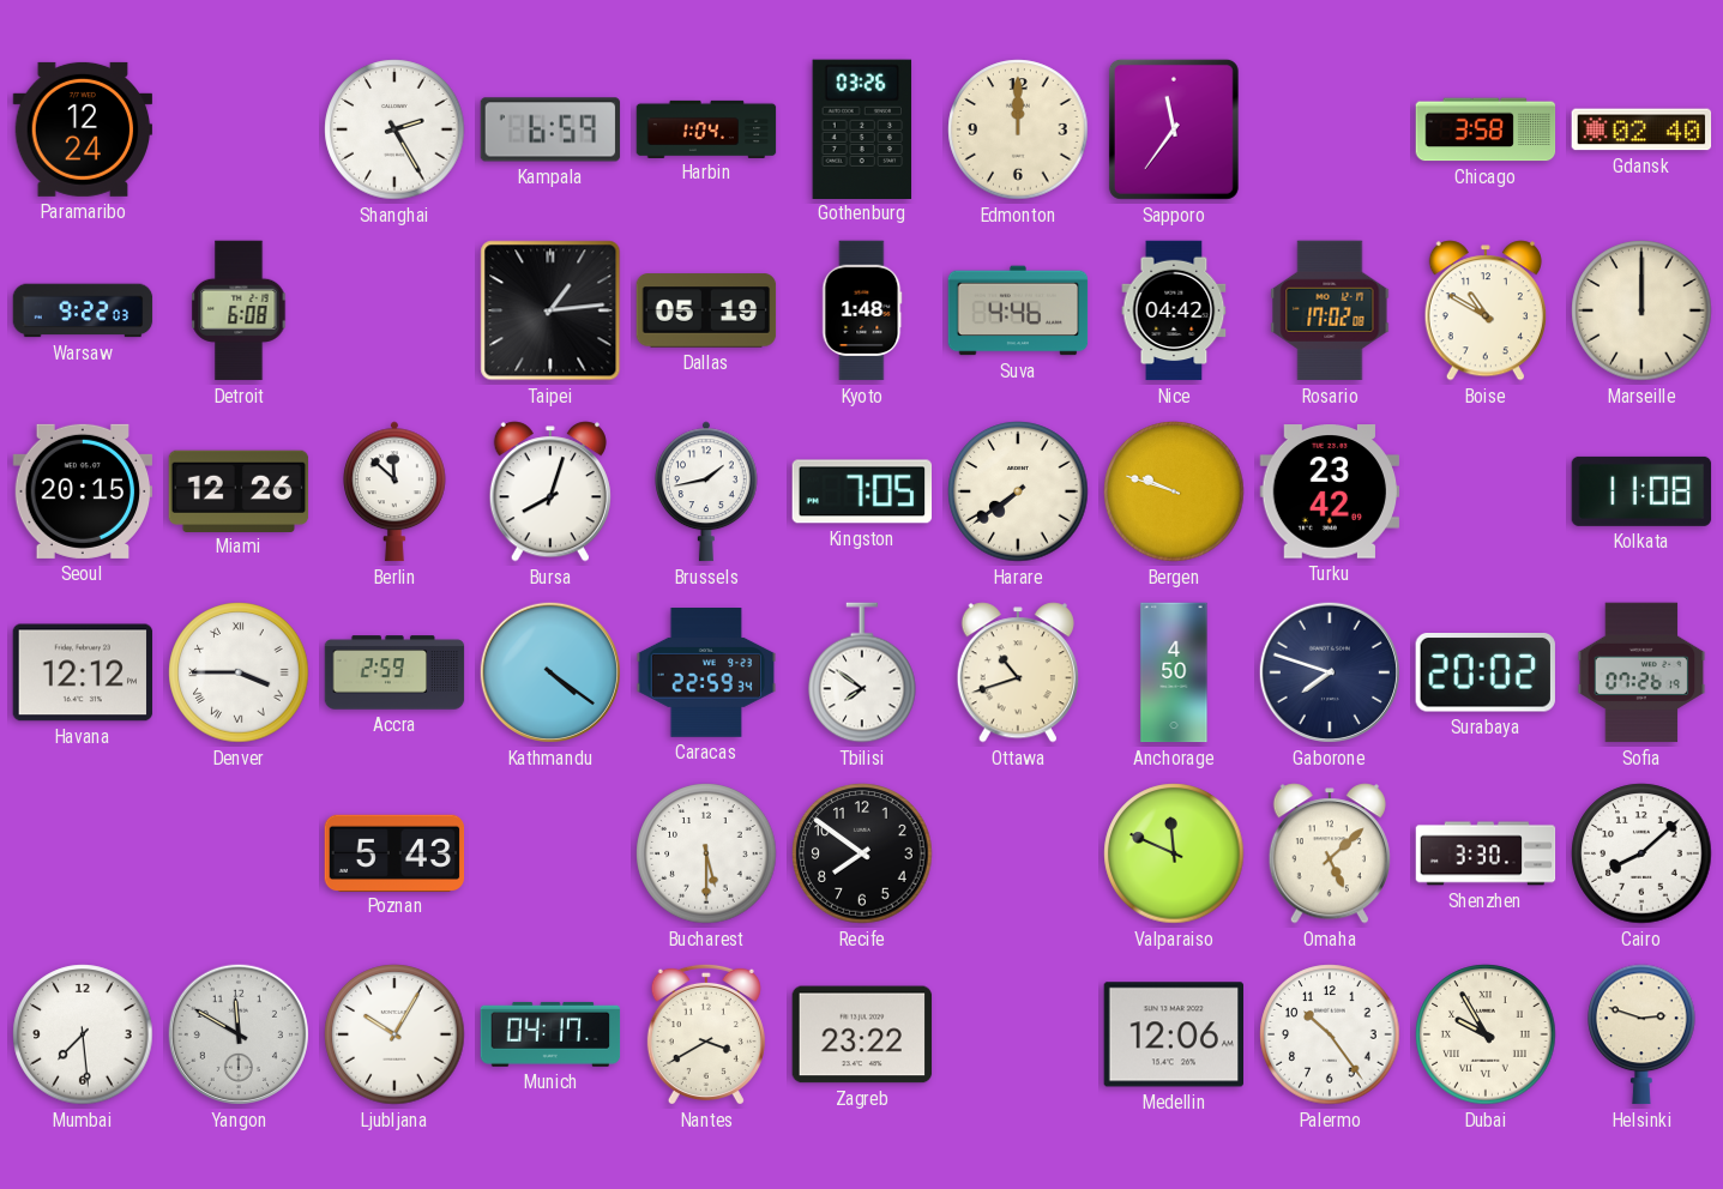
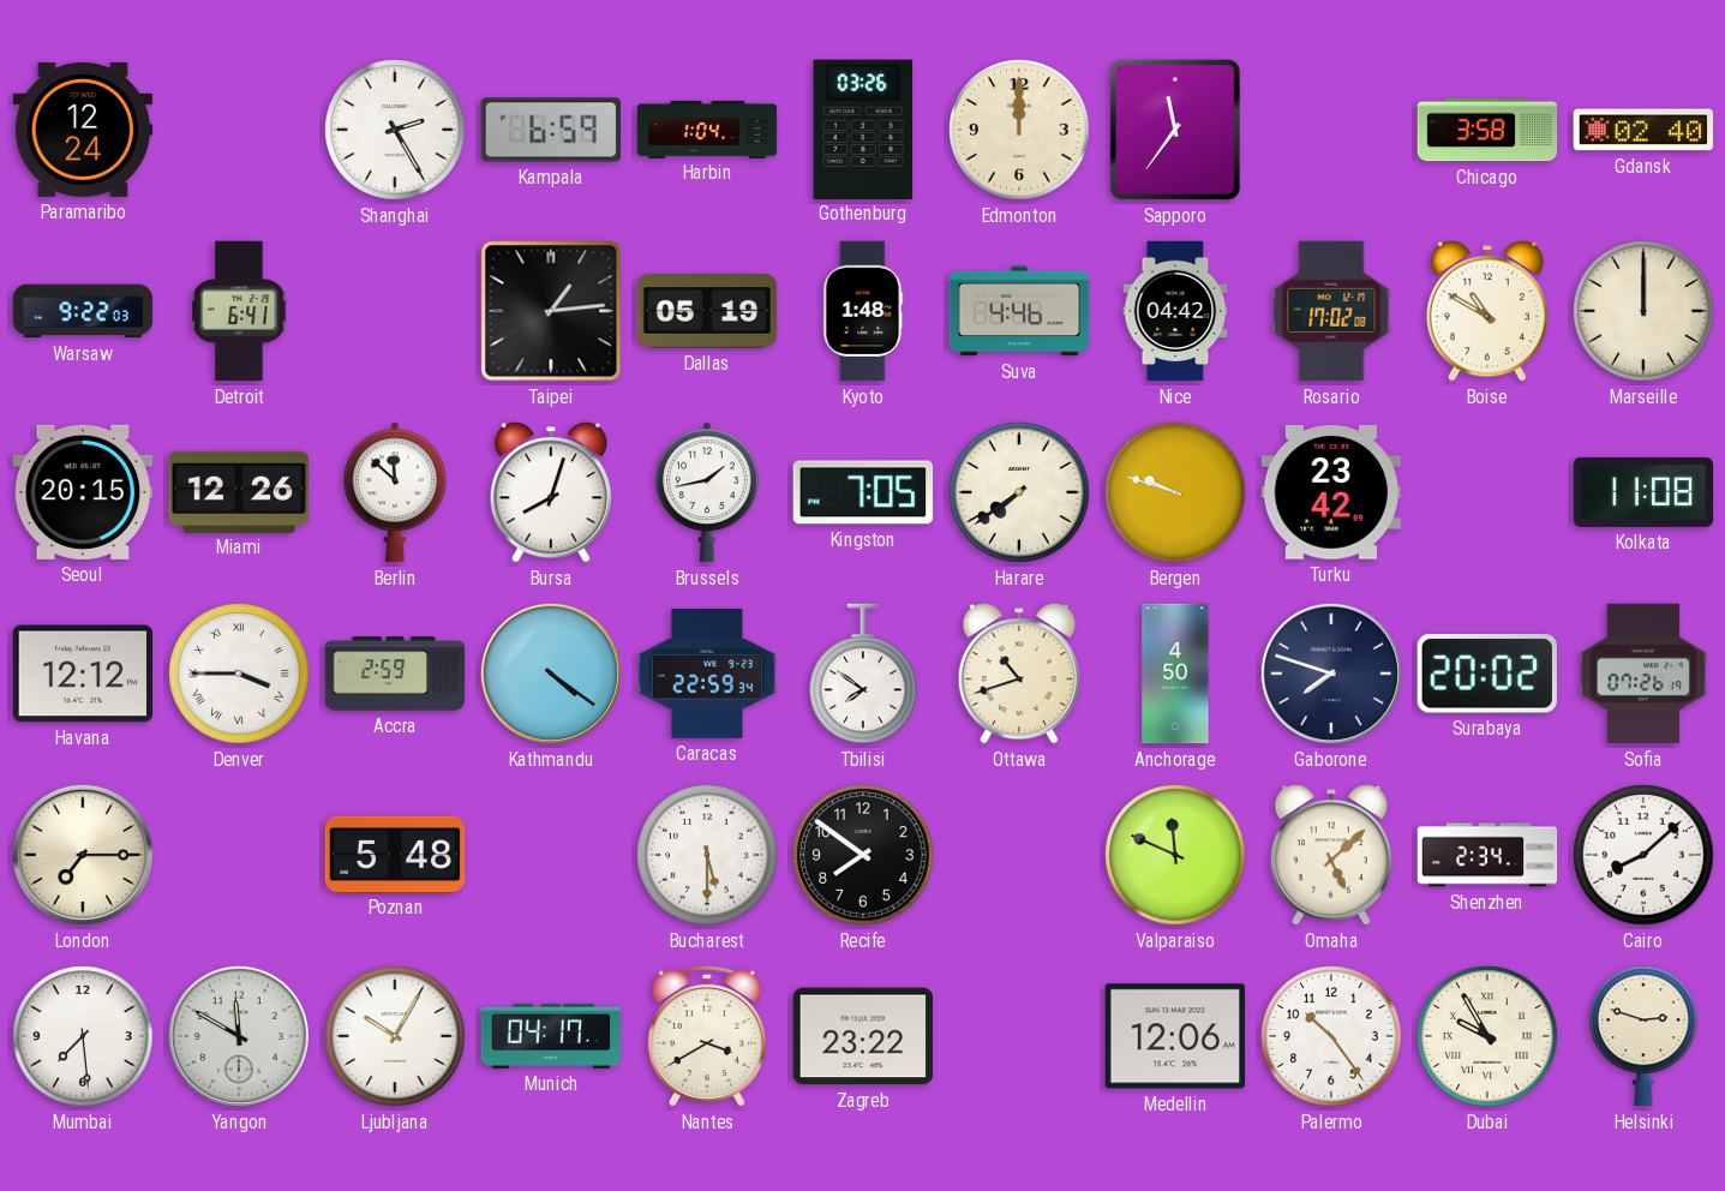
Detroit: 6:08 -> 6:41 (239, 311)
London: none -> 7:15 (83, 855)
Poznan: 5:43 -> 5:48 (395, 854)
Shenzhen: 3:30 -> 2:34 (1487, 855)
